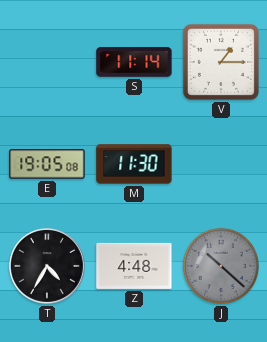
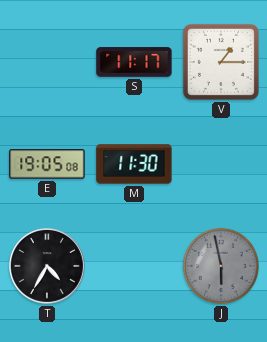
S: 11:14 -> 11:17 (134, 62)
Z: 4:48 -> none (134, 266)
J: 10:22 -> 5:58 (221, 266)
